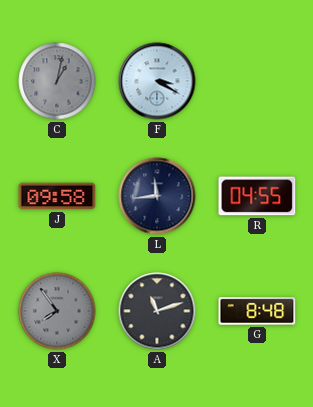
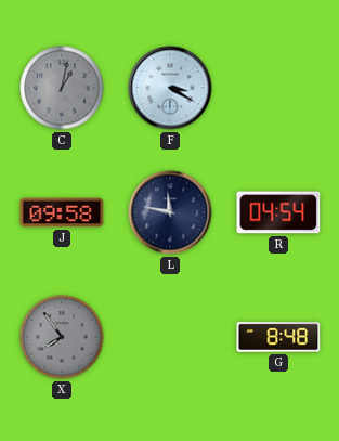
L: 11:44 -> 11:47 (170, 212)
R: 04:55 -> 04:54 (278, 212)
A: 11:12 -> none (157, 311)
